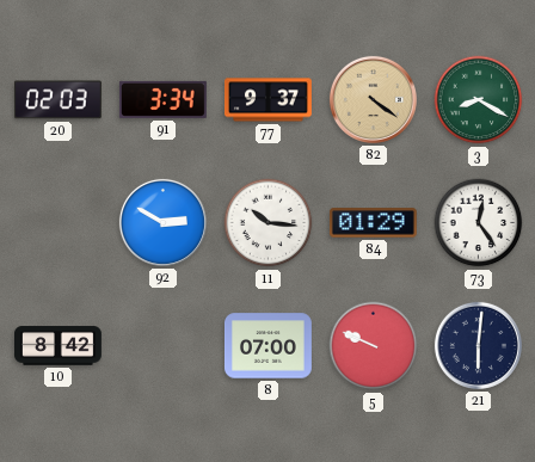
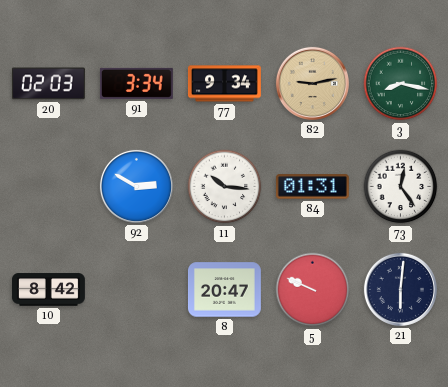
77: 9:37 -> 9:34 (225, 84)
82: 4:21 -> 9:13 (312, 83)
3: 8:20 -> 8:17 (401, 84)
84: 01:29 -> 01:31 (312, 187)
8: 07:00 -> 20:47 (224, 290)
